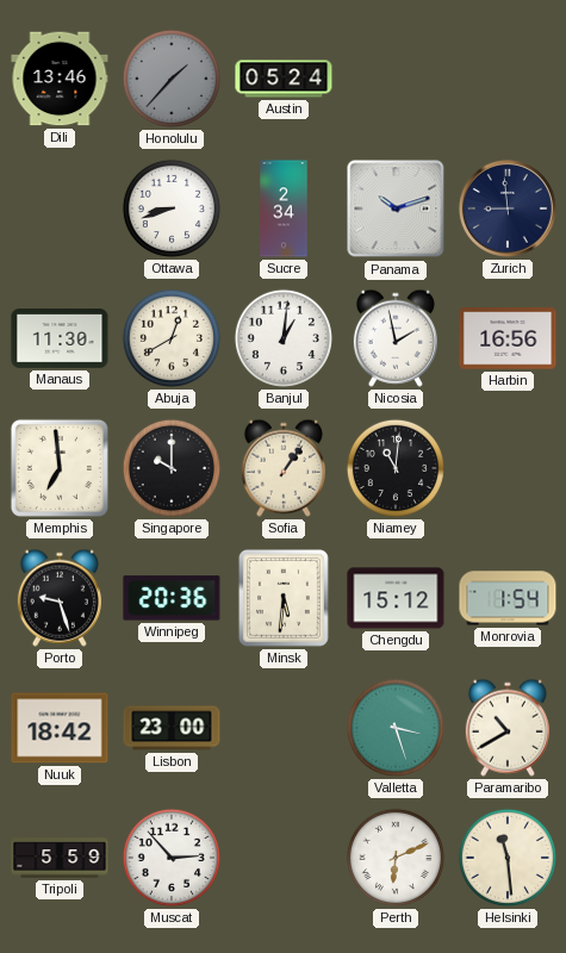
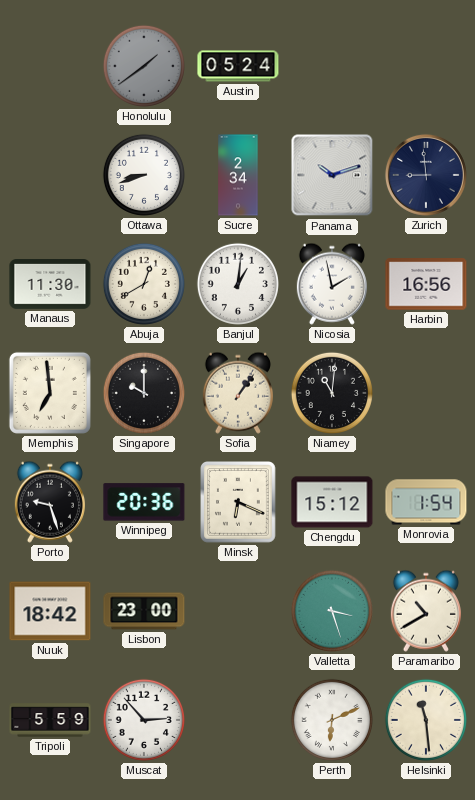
Dili: 13:46 -> none (60, 79)
Honolulu: 1:37 -> 1:39 (144, 66)
Minsk: 5:31 -> 6:19 (239, 503)
